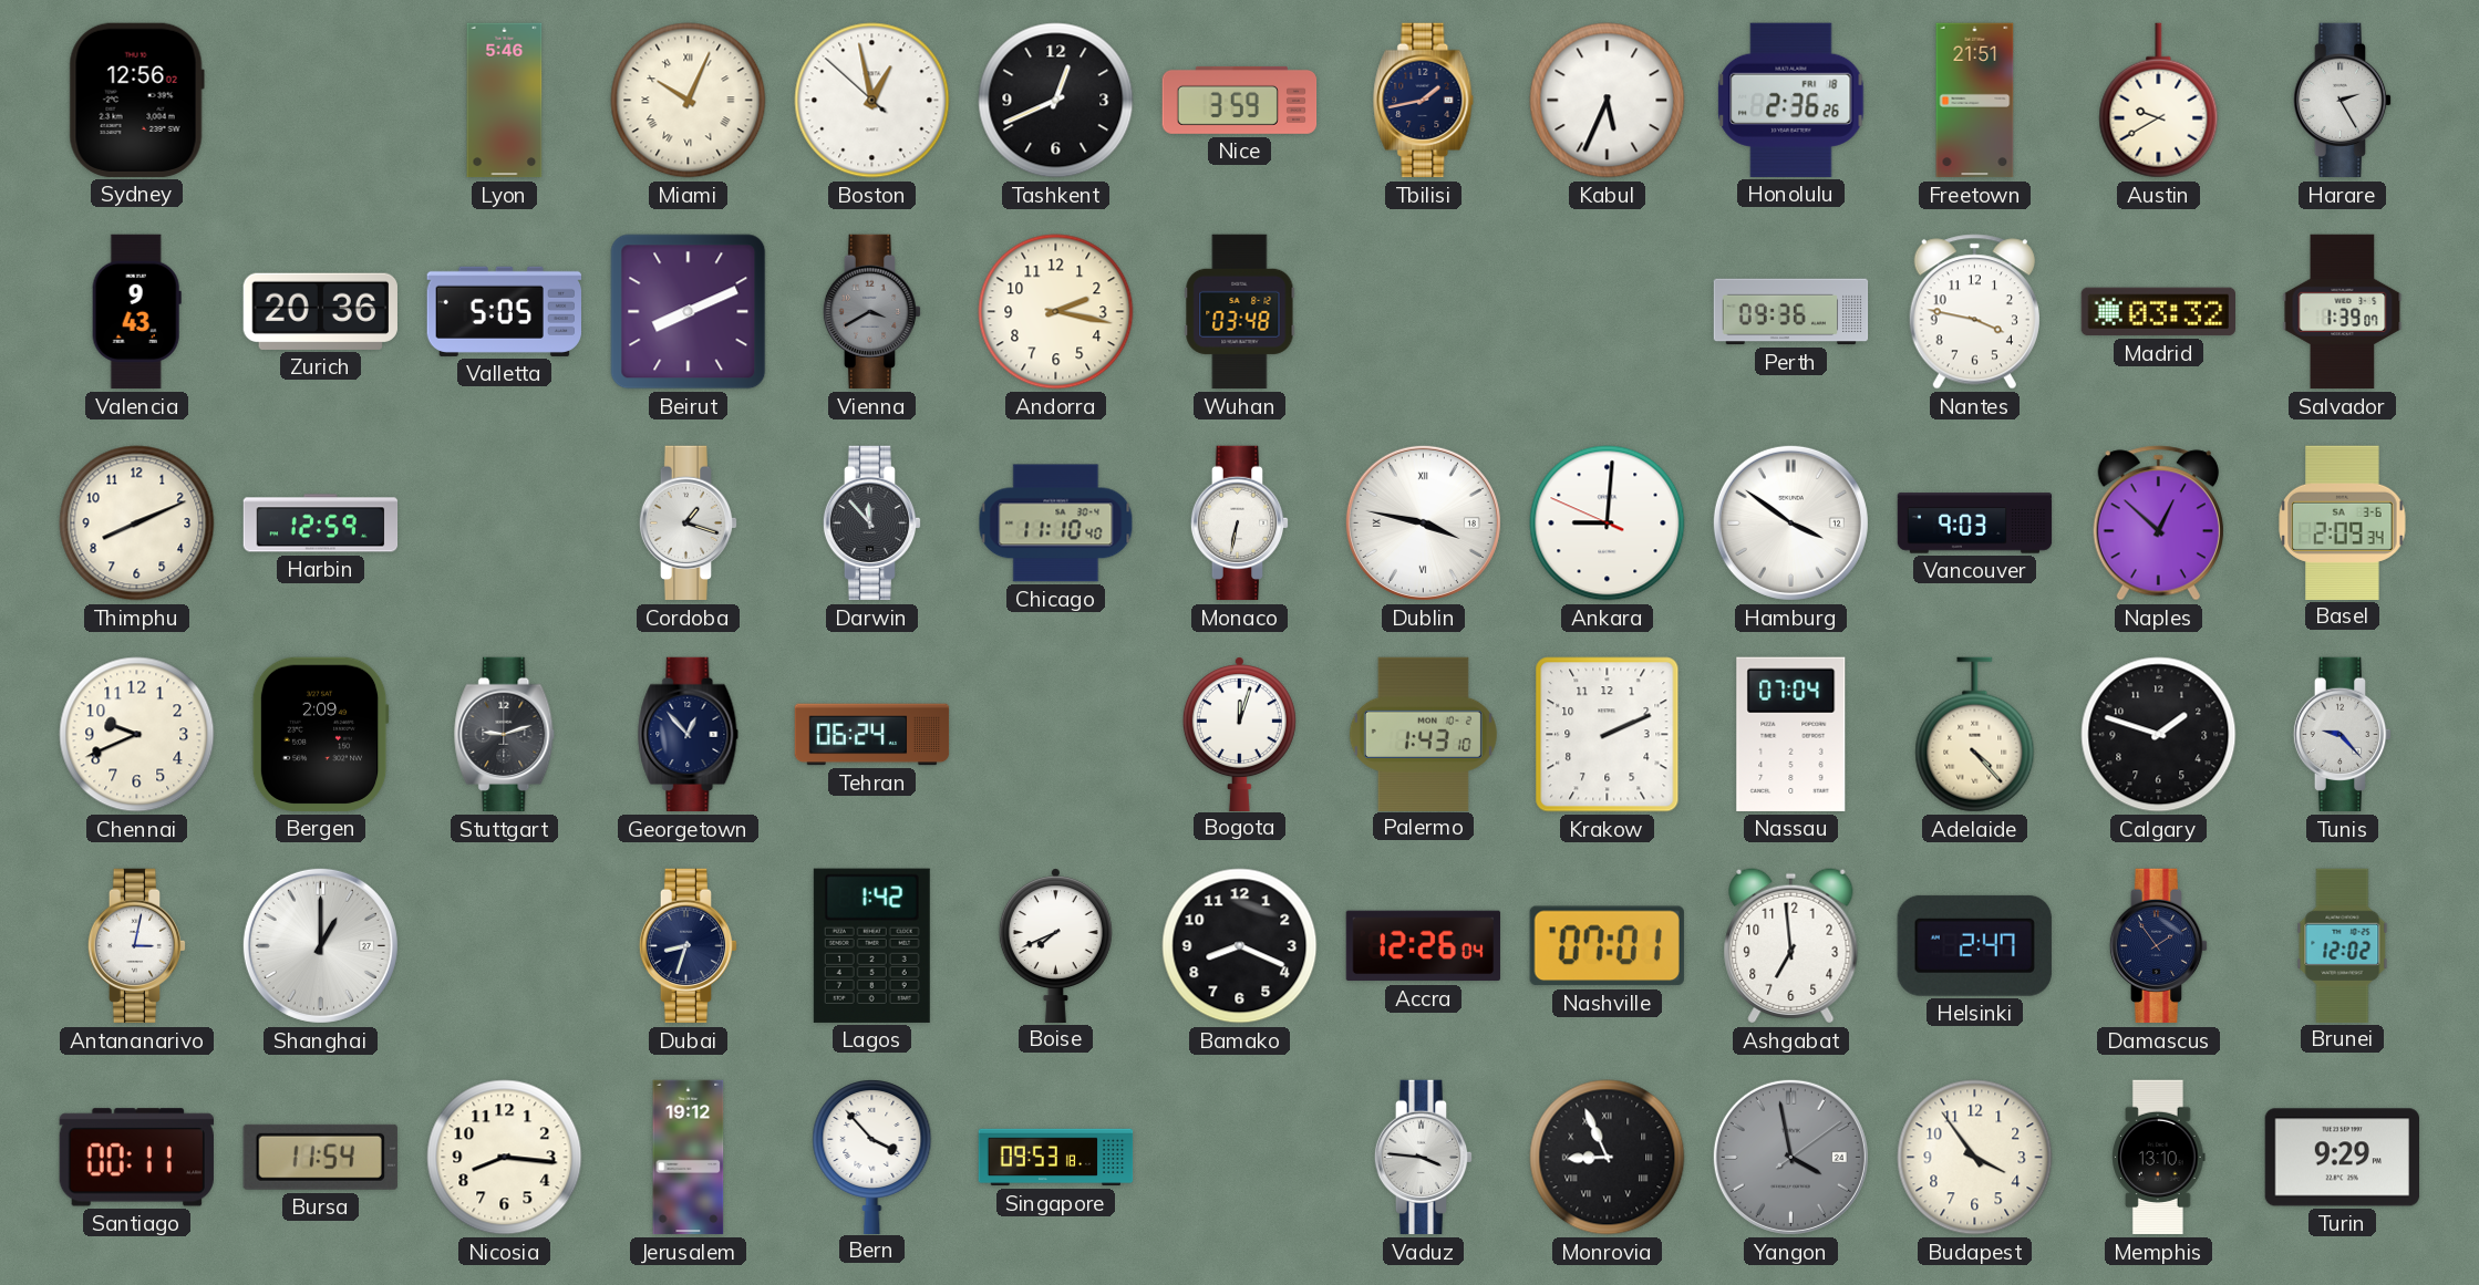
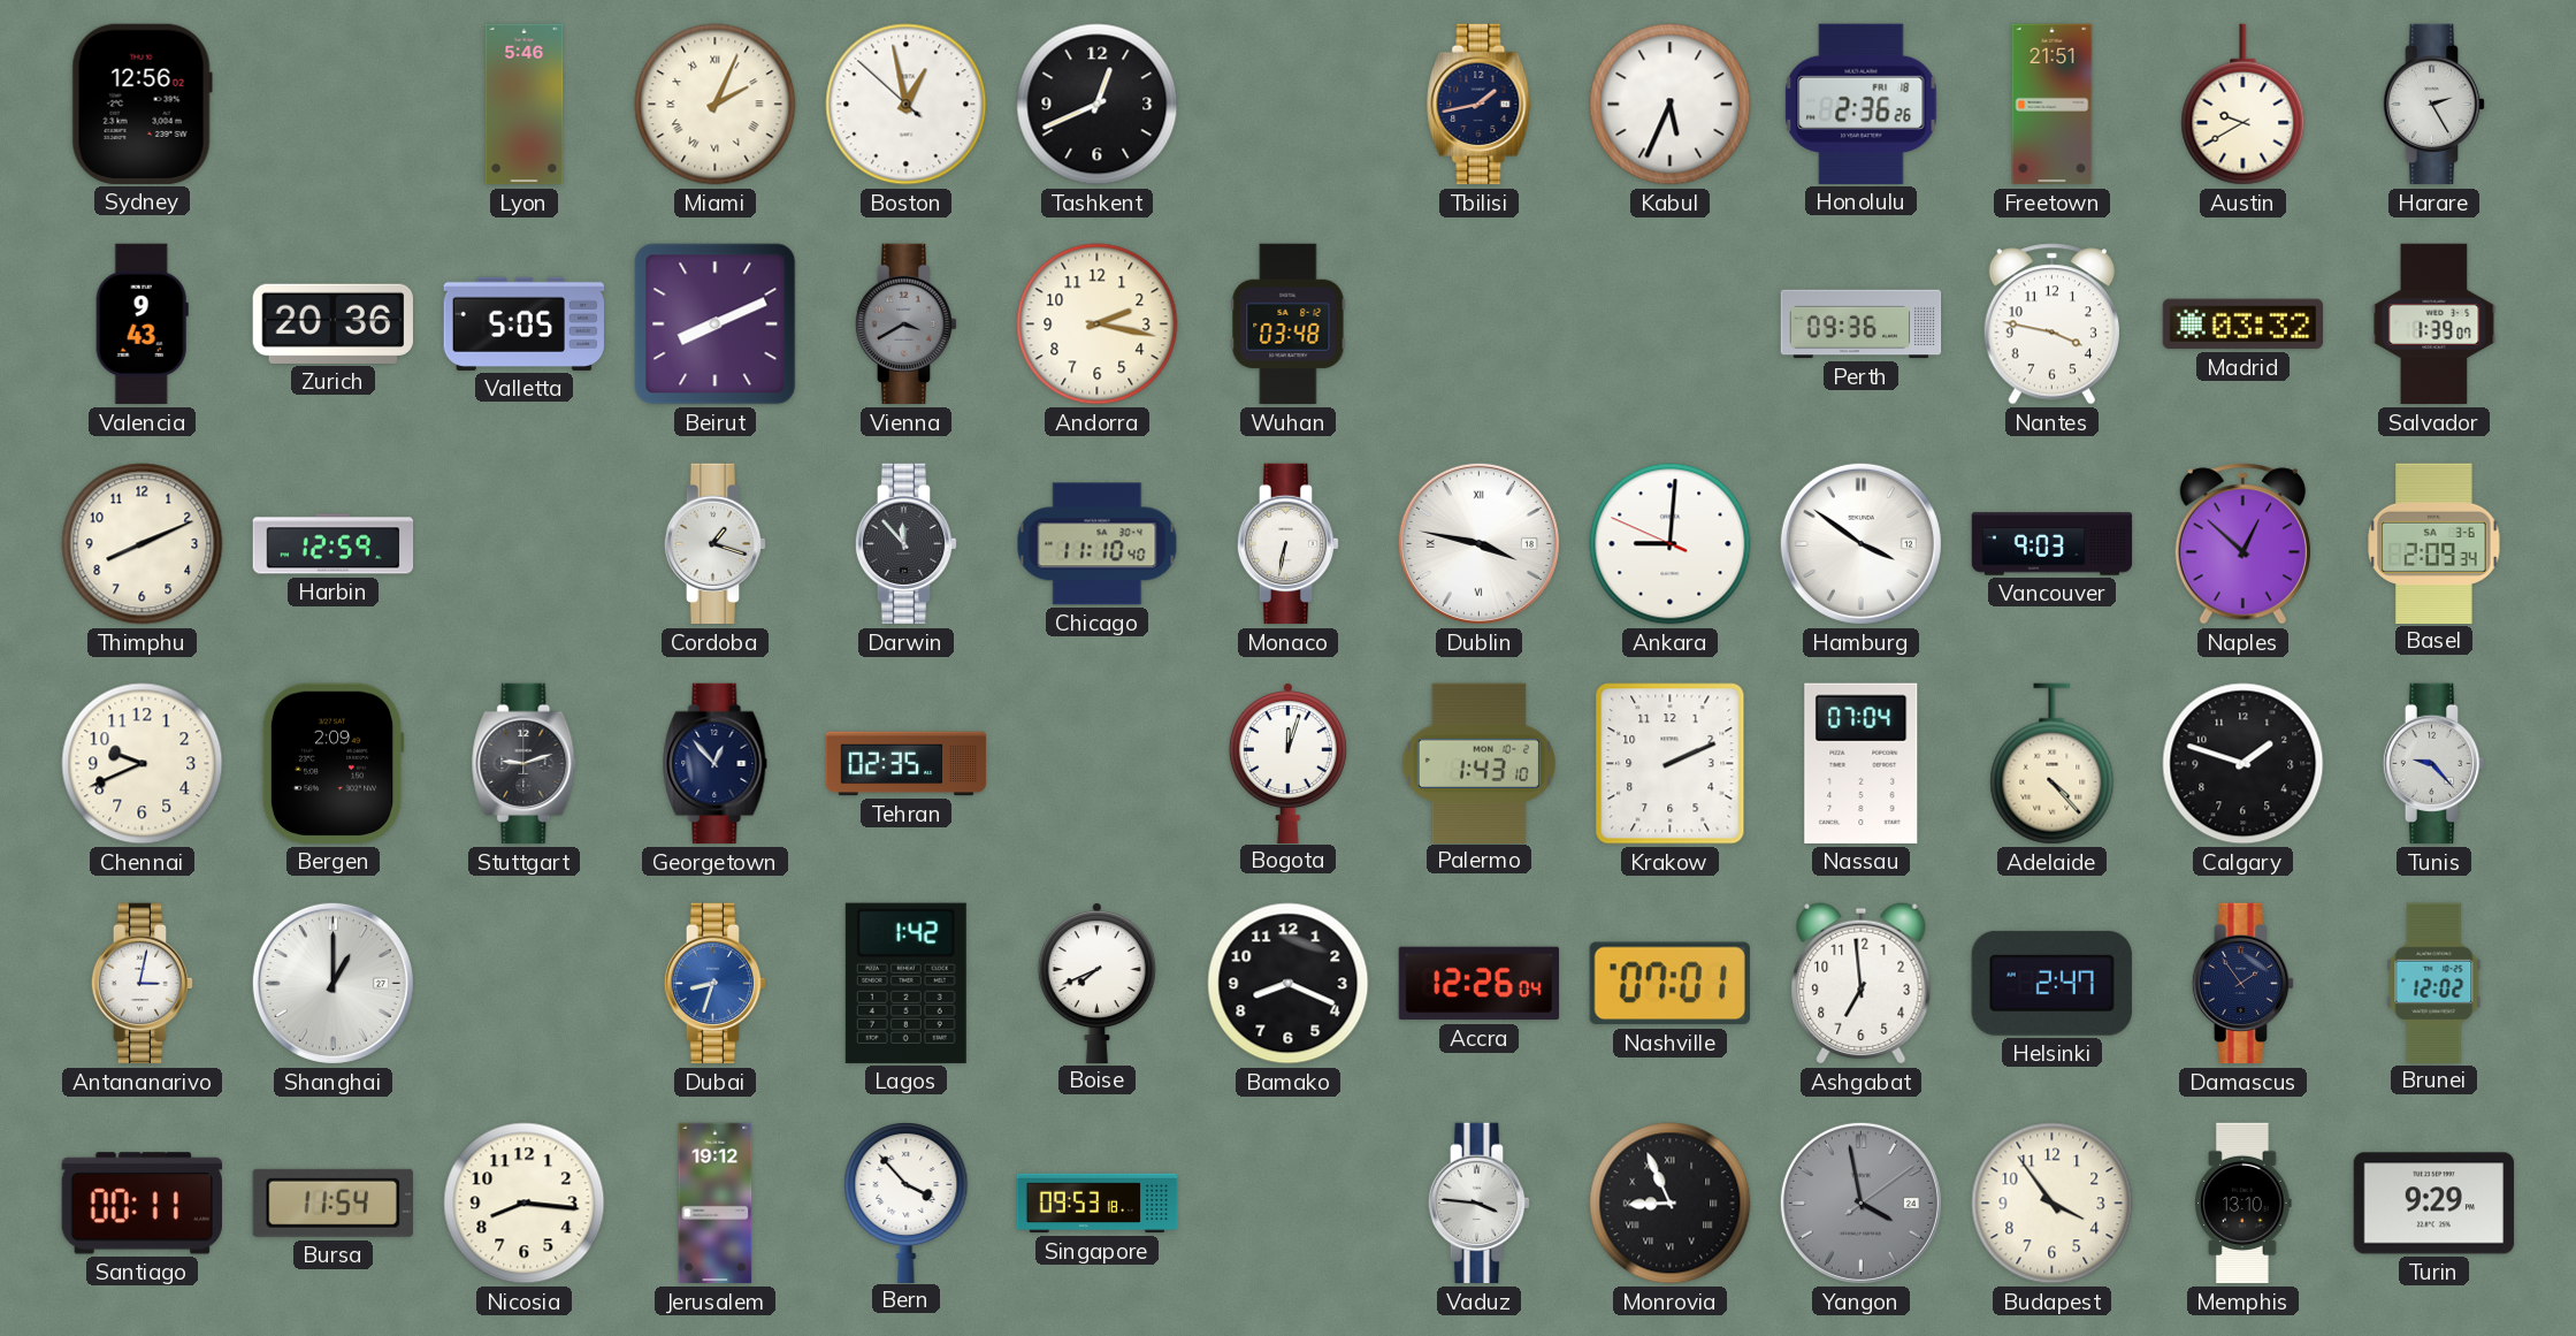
Miami: 10:04 -> 2:04 (716, 105)
Nice: 3:59 -> none (1240, 100)
Tehran: 06:24 -> 02:35 (907, 764)
Dubai dial: navy -> blue (716, 984)
